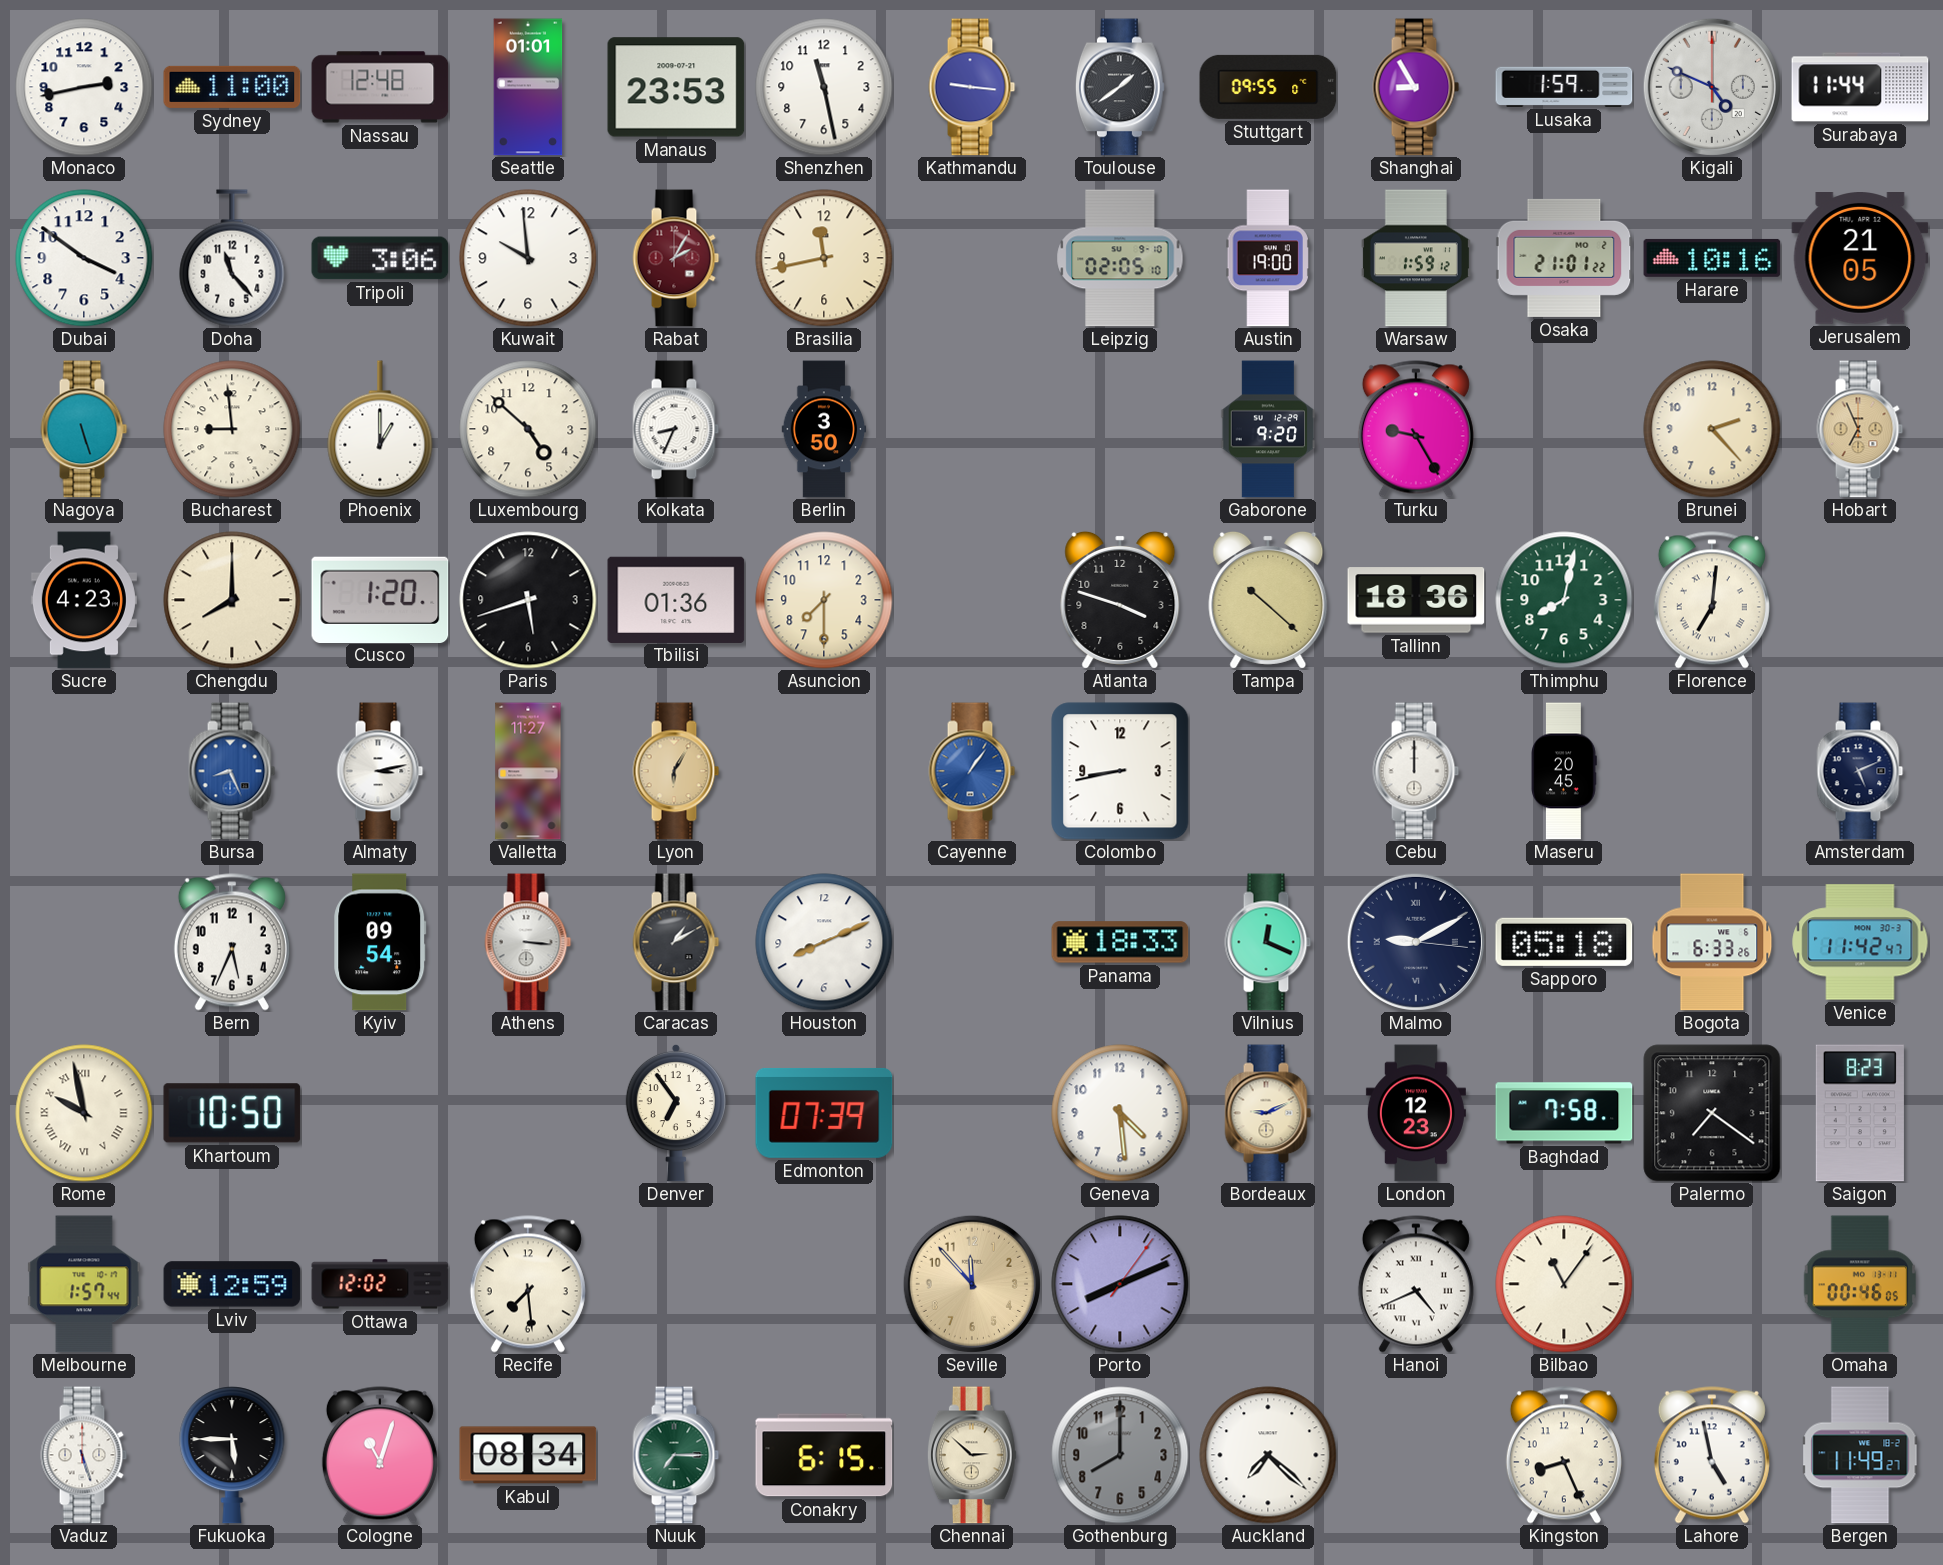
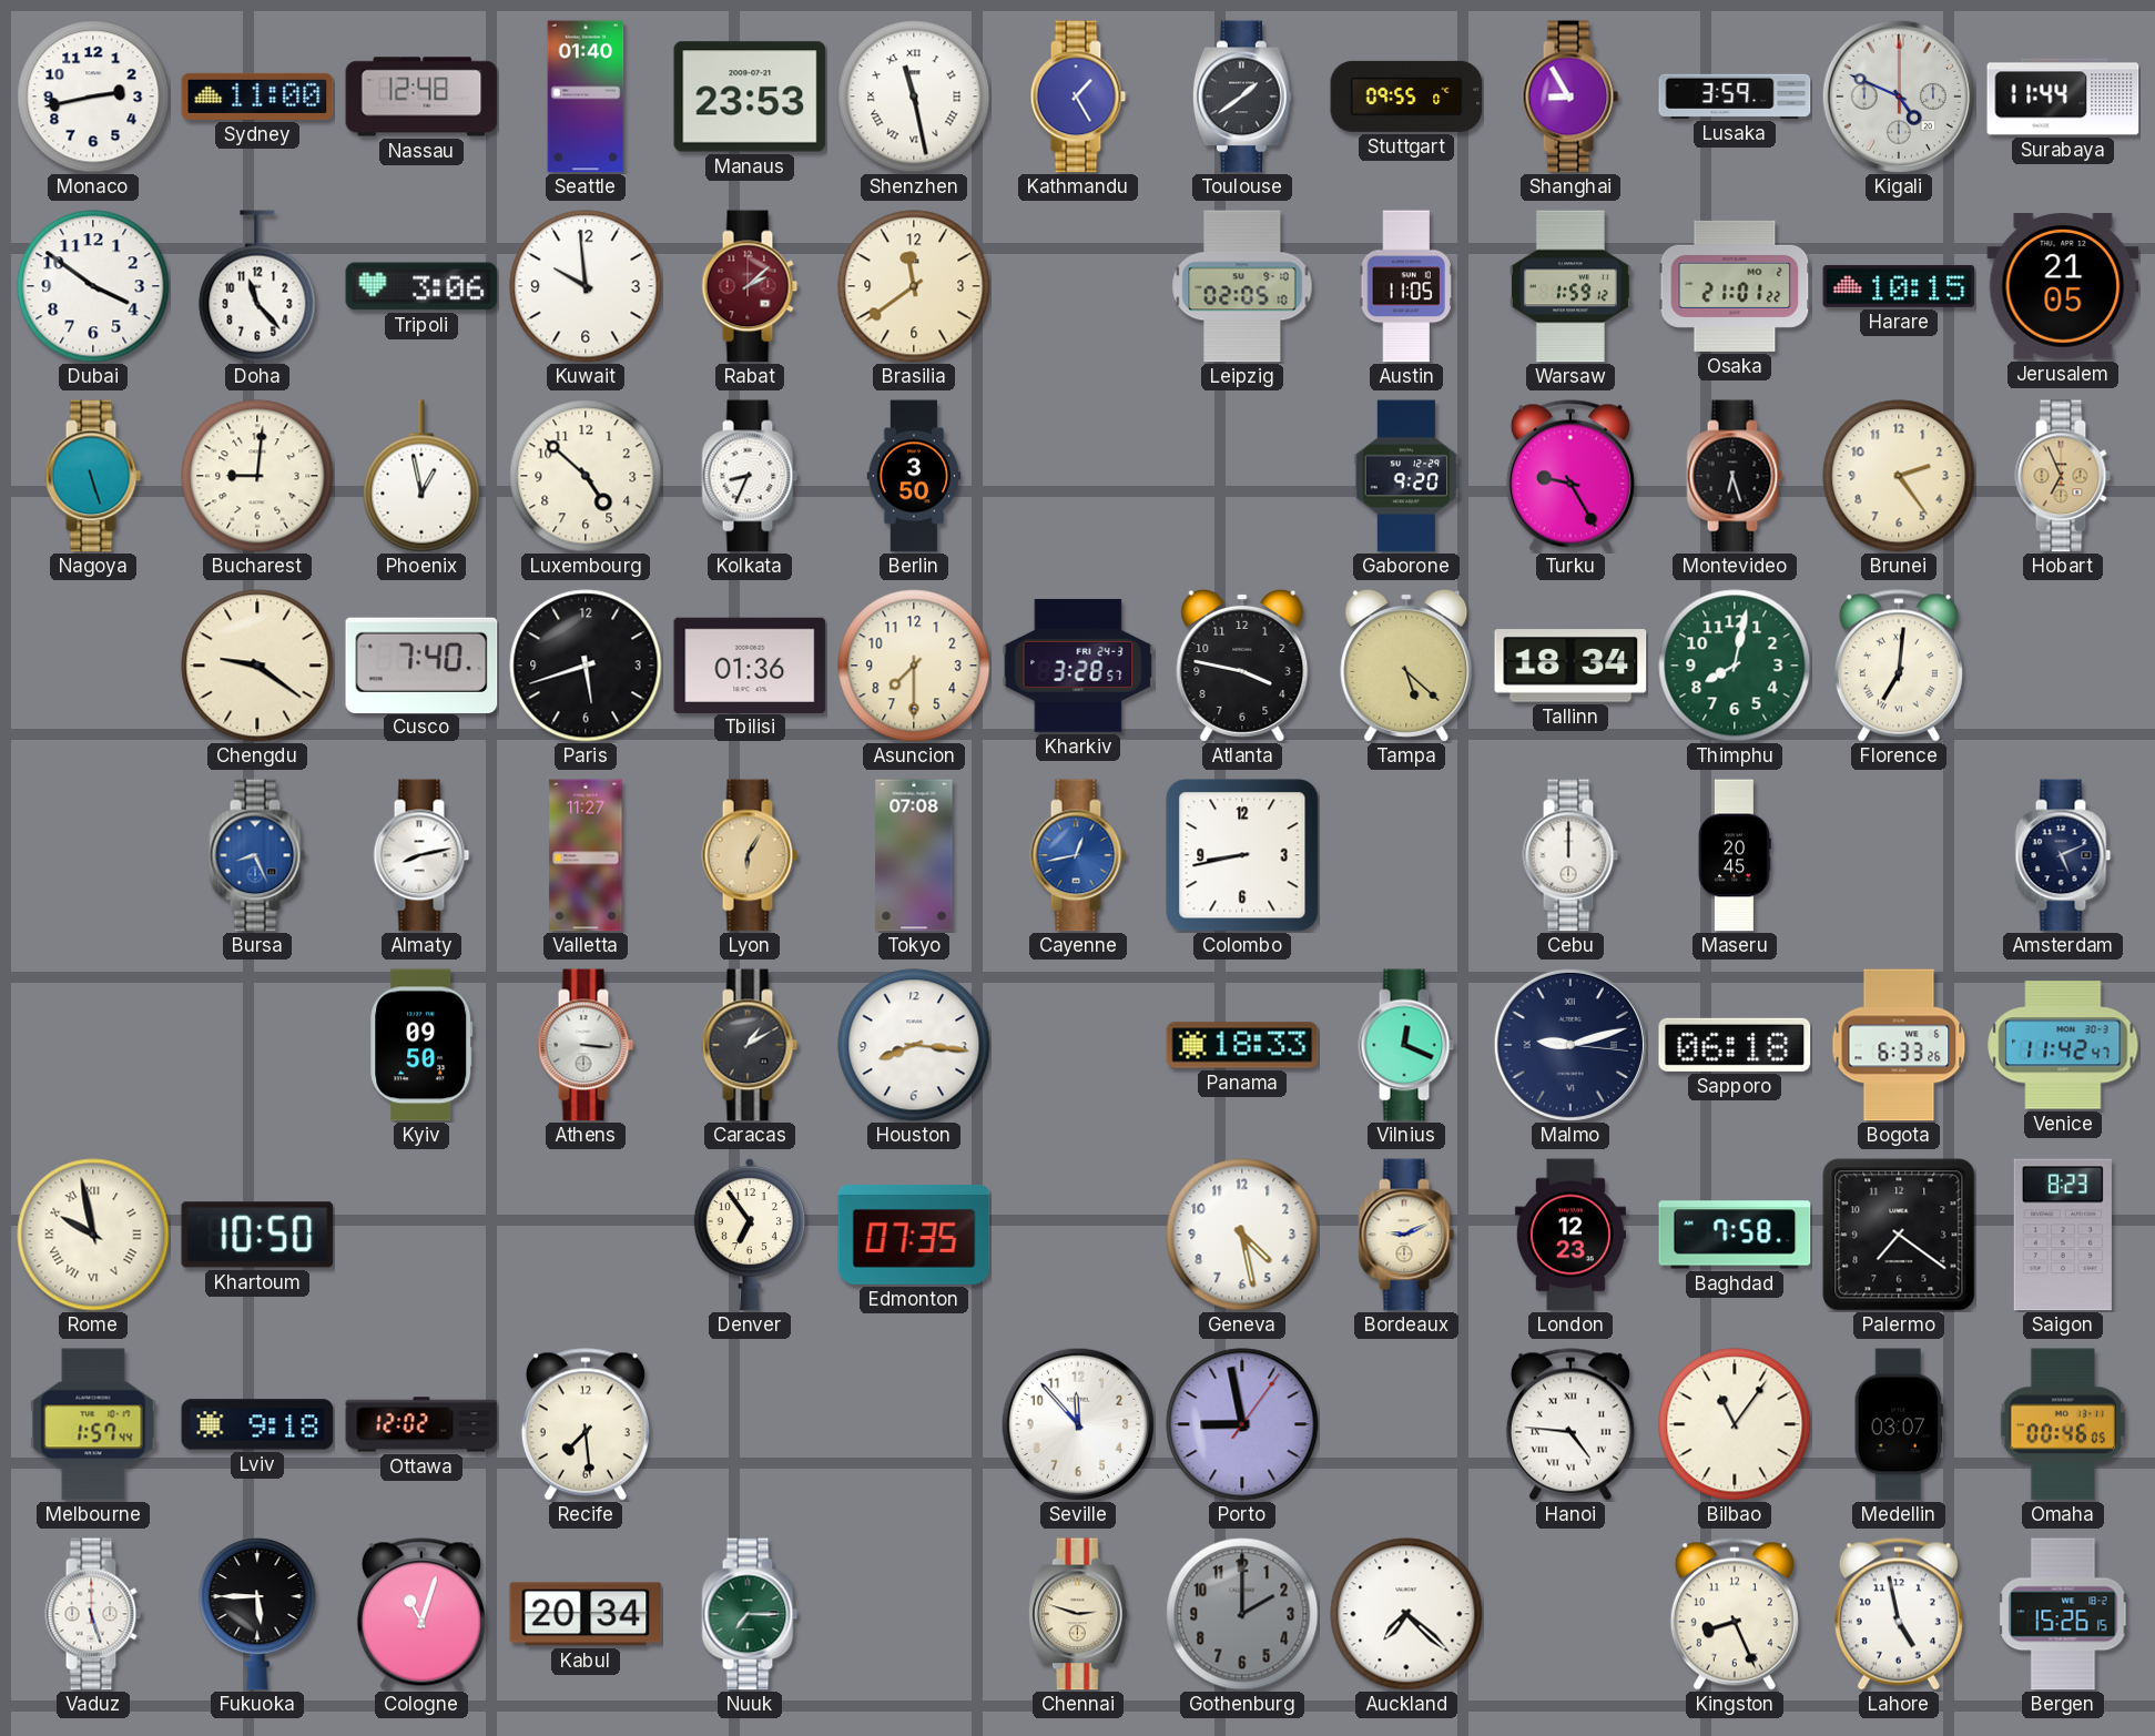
Seattle: 01:01 -> 01:40 (586, 97)
Shenzhen numerals: Arabic -> Roman (914, 97)
Kathmandu: 9:16 -> 1:25 (1078, 97)
Lusaka: 1:59 -> 3:59 (1735, 97)
Rabat: 2:05 -> 2:08 (750, 286)
Brasilia: 11:43 -> 11:39 (914, 286)
Austin: 19:00 -> 11:05 (1406, 286)
Harare: 10:16 -> 10:15 (1899, 286)
Bucharest: 8:59 -> 9:01 (257, 476)
Phoenix: 1:00 -> 12:58 (421, 476)
Montevideo: none -> 6:27 (1735, 476)
Brunei: 2:23 -> 2:24 (1899, 476)
Sucre: 4:23 -> none (84, 600)
Chengdu: 8:00 -> 9:21 (257, 666)
Cusco: 1:20 -> 7:40 (421, 664)
Kharkiv: none -> 3:28 (1078, 666)
Atlanta: 3:48 -> 3:47 (1242, 666)
Tampa: 10:22 -> 5:22 (1406, 666)
Tallinn: 18:36 -> 18:34 (1570, 666)
Almaty: 3:13 -> 8:13 (421, 855)
Tokyo: none -> 07:08 (914, 855)
Cayenne: 1:06 -> 12:43 (1078, 855)
Bern: 5:34 -> none (232, 942)
Kyiv: 09:54 -> 09:50 (421, 1045)
Houston: 8:11 -> 8:16 (914, 1045)
Malmo: 9:10 -> 9:12 (1570, 1045)
Sapporo: 05:18 -> 06:18 (1735, 1045)
Edmonton: 07:39 -> 07:35 (914, 1235)
Geneva: 4:29 -> 4:28 (1242, 1235)
Lviv: 12:59 -> 9:18 (257, 1424)
Seville dial: champagne -> white (1078, 1424)
Porto: 8:11 -> 8:58 (1242, 1424)
Hanoi: 4:41 -> 4:46 (1570, 1424)
Medellin: none -> 03:07 (1899, 1424)
Kabul: 08:34 -> 20:34 (586, 1614)
Conakry: 6:15 -> none (824, 1455)
Chennai: 2:52 -> 2:48 (1078, 1614)
Gothenburg: 8:00 -> 2:00 (1242, 1614)
Bergen: 11:49 -> 15:26 (2063, 1614)
